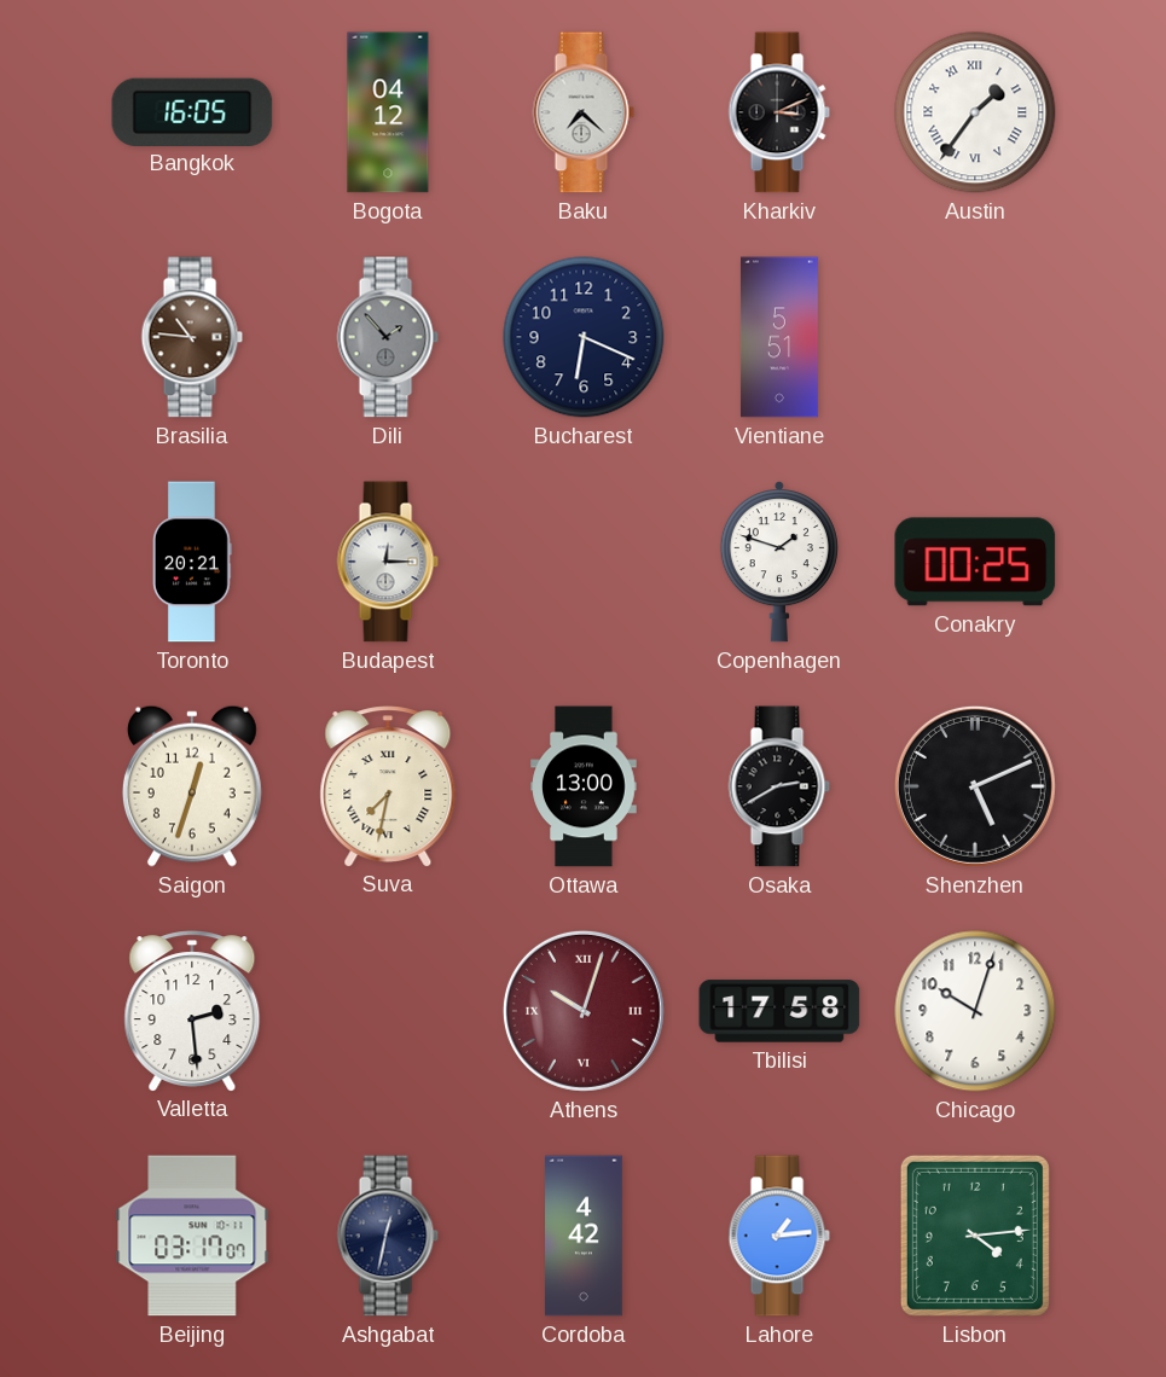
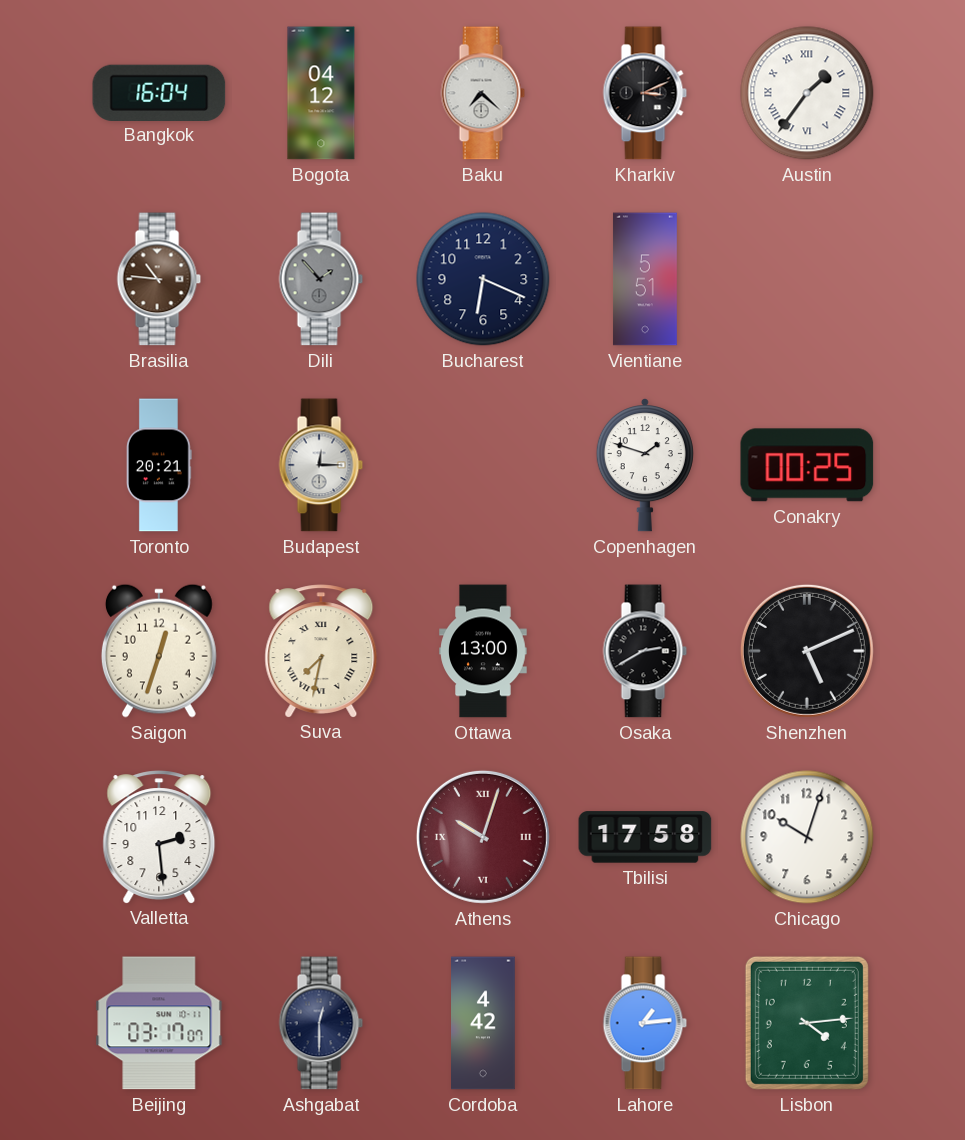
Bangkok: 16:05 -> 16:04 (159, 92)
Ashgabat: 12:32 -> 12:30 (321, 1023)
